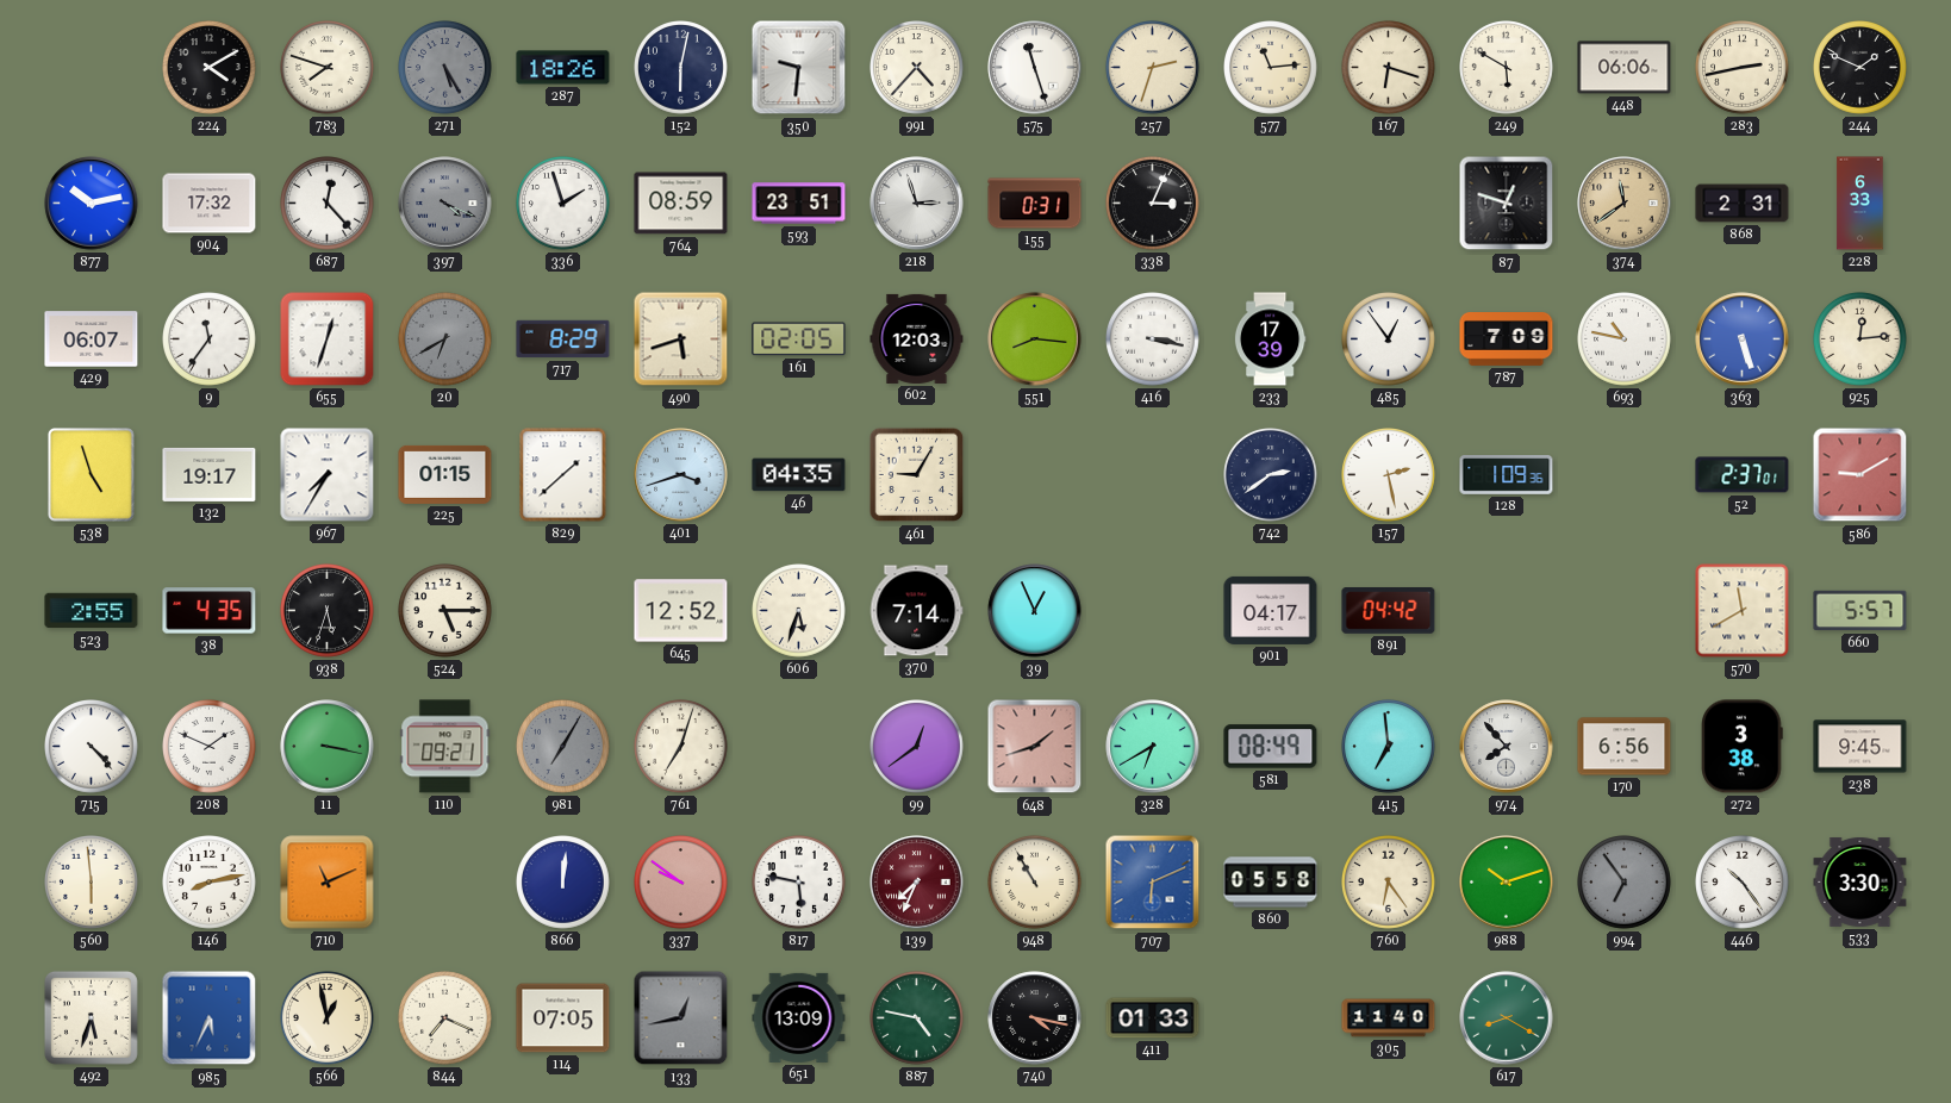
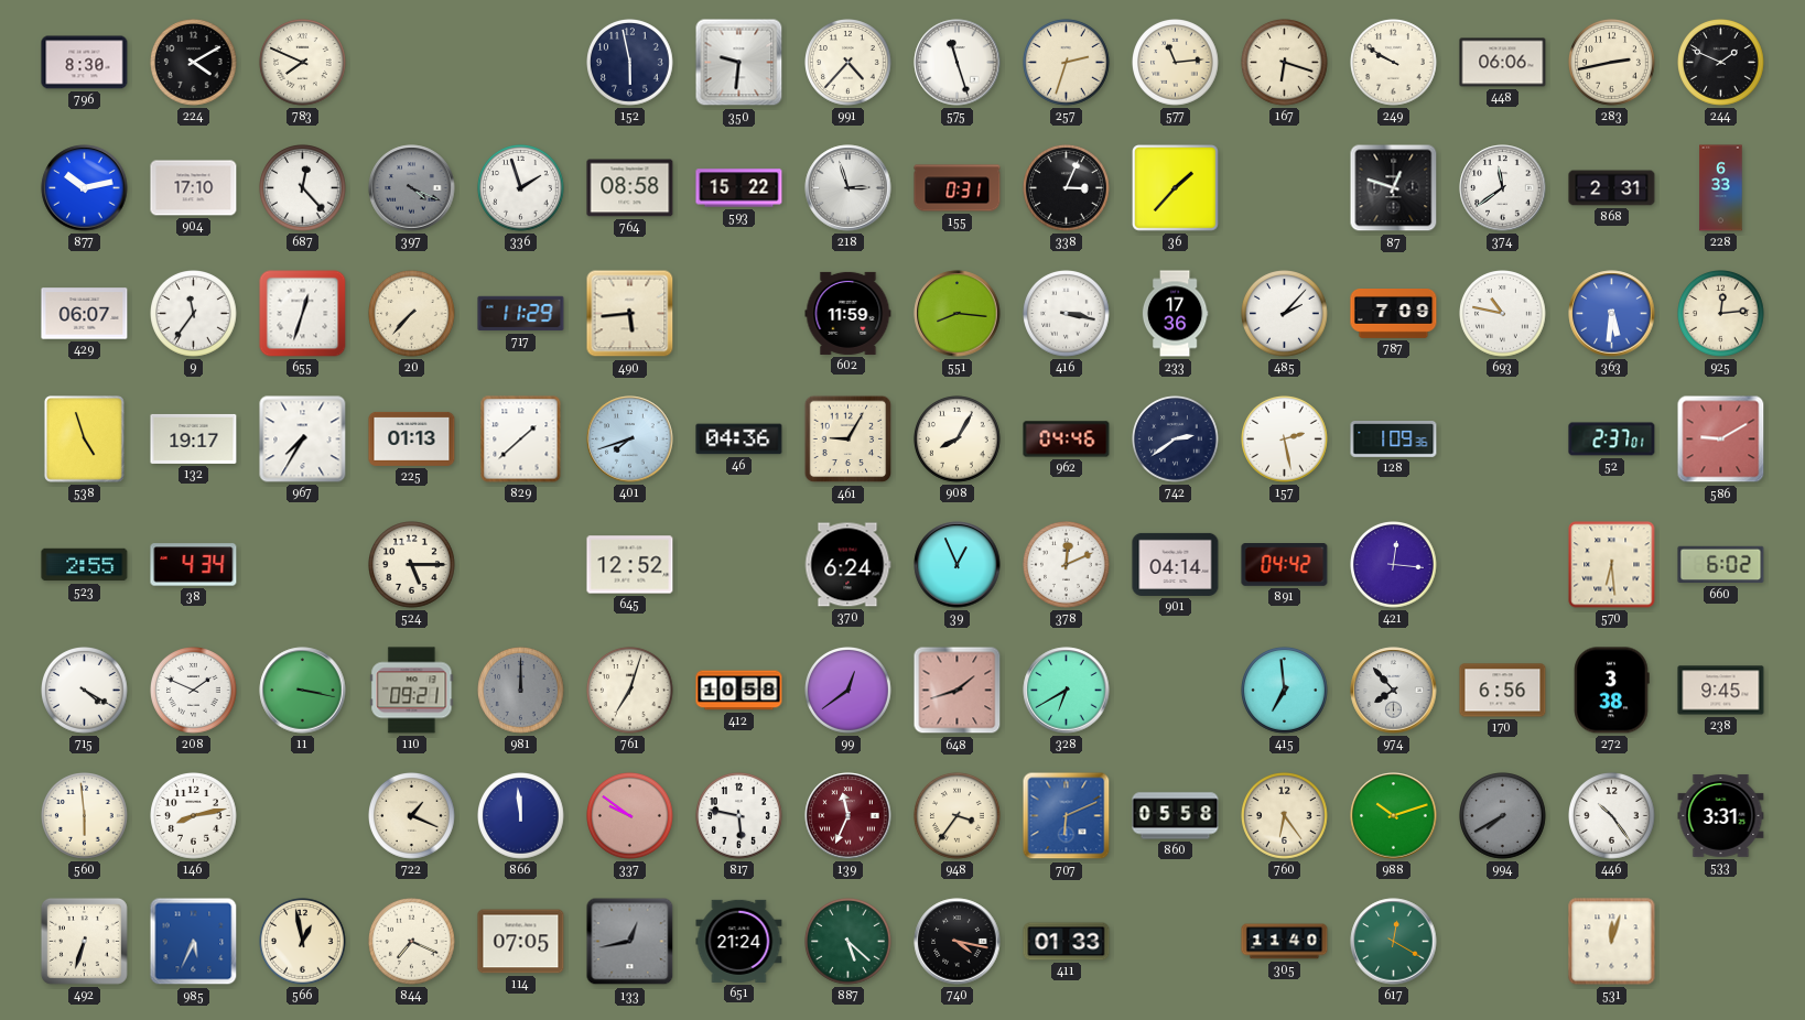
796: none -> 8:30 (85, 63)
783: 7:48 -> 7:49 (303, 63)
271: 5:25 -> none (445, 68)
287: 18:26 -> none (563, 68)
152: 6:02 -> 5:58 (630, 63)
249: 5:50 -> 9:50 (1394, 63)
904: 17:32 -> 17:10 (194, 188)
764: 08:59 -> 08:58 (630, 188)
593: 23:51 -> 15:22 (739, 188)
36: none -> 1:37 (1176, 188)
374 dial: champagne -> white (1503, 188)
20: 6:40 -> 7:37 (412, 314)
20 dial: grey -> cream (412, 314)
717: 8:29 -> 11:29 (521, 314)
490: 5:42 -> 5:44 (630, 314)
161: 02:05 -> none (799, 339)
602: 12:03 -> 11:59 (849, 313)
233: 17:39 -> 17:36 (1175, 314)
485: 12:54 -> 2:07 (1285, 314)
363: 5:27 -> 5:31 (1612, 314)
225: 01:15 -> 01:13 (412, 438)
401: 3:42 -> 7:42 (630, 440)
46: 04:35 -> 04:36 (739, 440)
908: none -> 8:05 (958, 440)
962: none -> 04:46 (1067, 440)
38: 4:35 -> 4:34 (194, 565)
938: 5:33 -> none (328, 611)
606: 5:33 -> none (799, 611)
370: 7:14 -> 6:24 (847, 565)
378: none -> 12:11 (1067, 565)
901: 04:17 -> 04:14 (1176, 564)
421: none -> 12:16 (1394, 565)
570: 11:40 -> 6:29 (1612, 565)
660: 5:57 -> 6:02 (1721, 565)
715: 4:23 -> 4:20 (85, 691)
981: 7:05 -> 12:00 (521, 691)
412: none -> 10:58 (739, 691)
581: 08:49 -> none (1271, 747)
710: 11:11 -> none (328, 883)
722: none -> 1:19 (412, 816)
866: 12:01 -> 11:59 (521, 816)
139: 7:34 -> 11:34 (849, 816)
948: 10:55 -> 3:36 (958, 816)
994: 6:54 -> 7:40 (1503, 816)
533: 3:30 -> 3:31 (1721, 815)
492: 5:33 -> 6:33 (84, 941)
651: 13:09 -> 21:24 (739, 941)
887: 4:47 -> 5:22 (849, 942)
617: 8:20 -> 12:20 (1394, 942)
531: none -> 12:03 (1612, 942)
